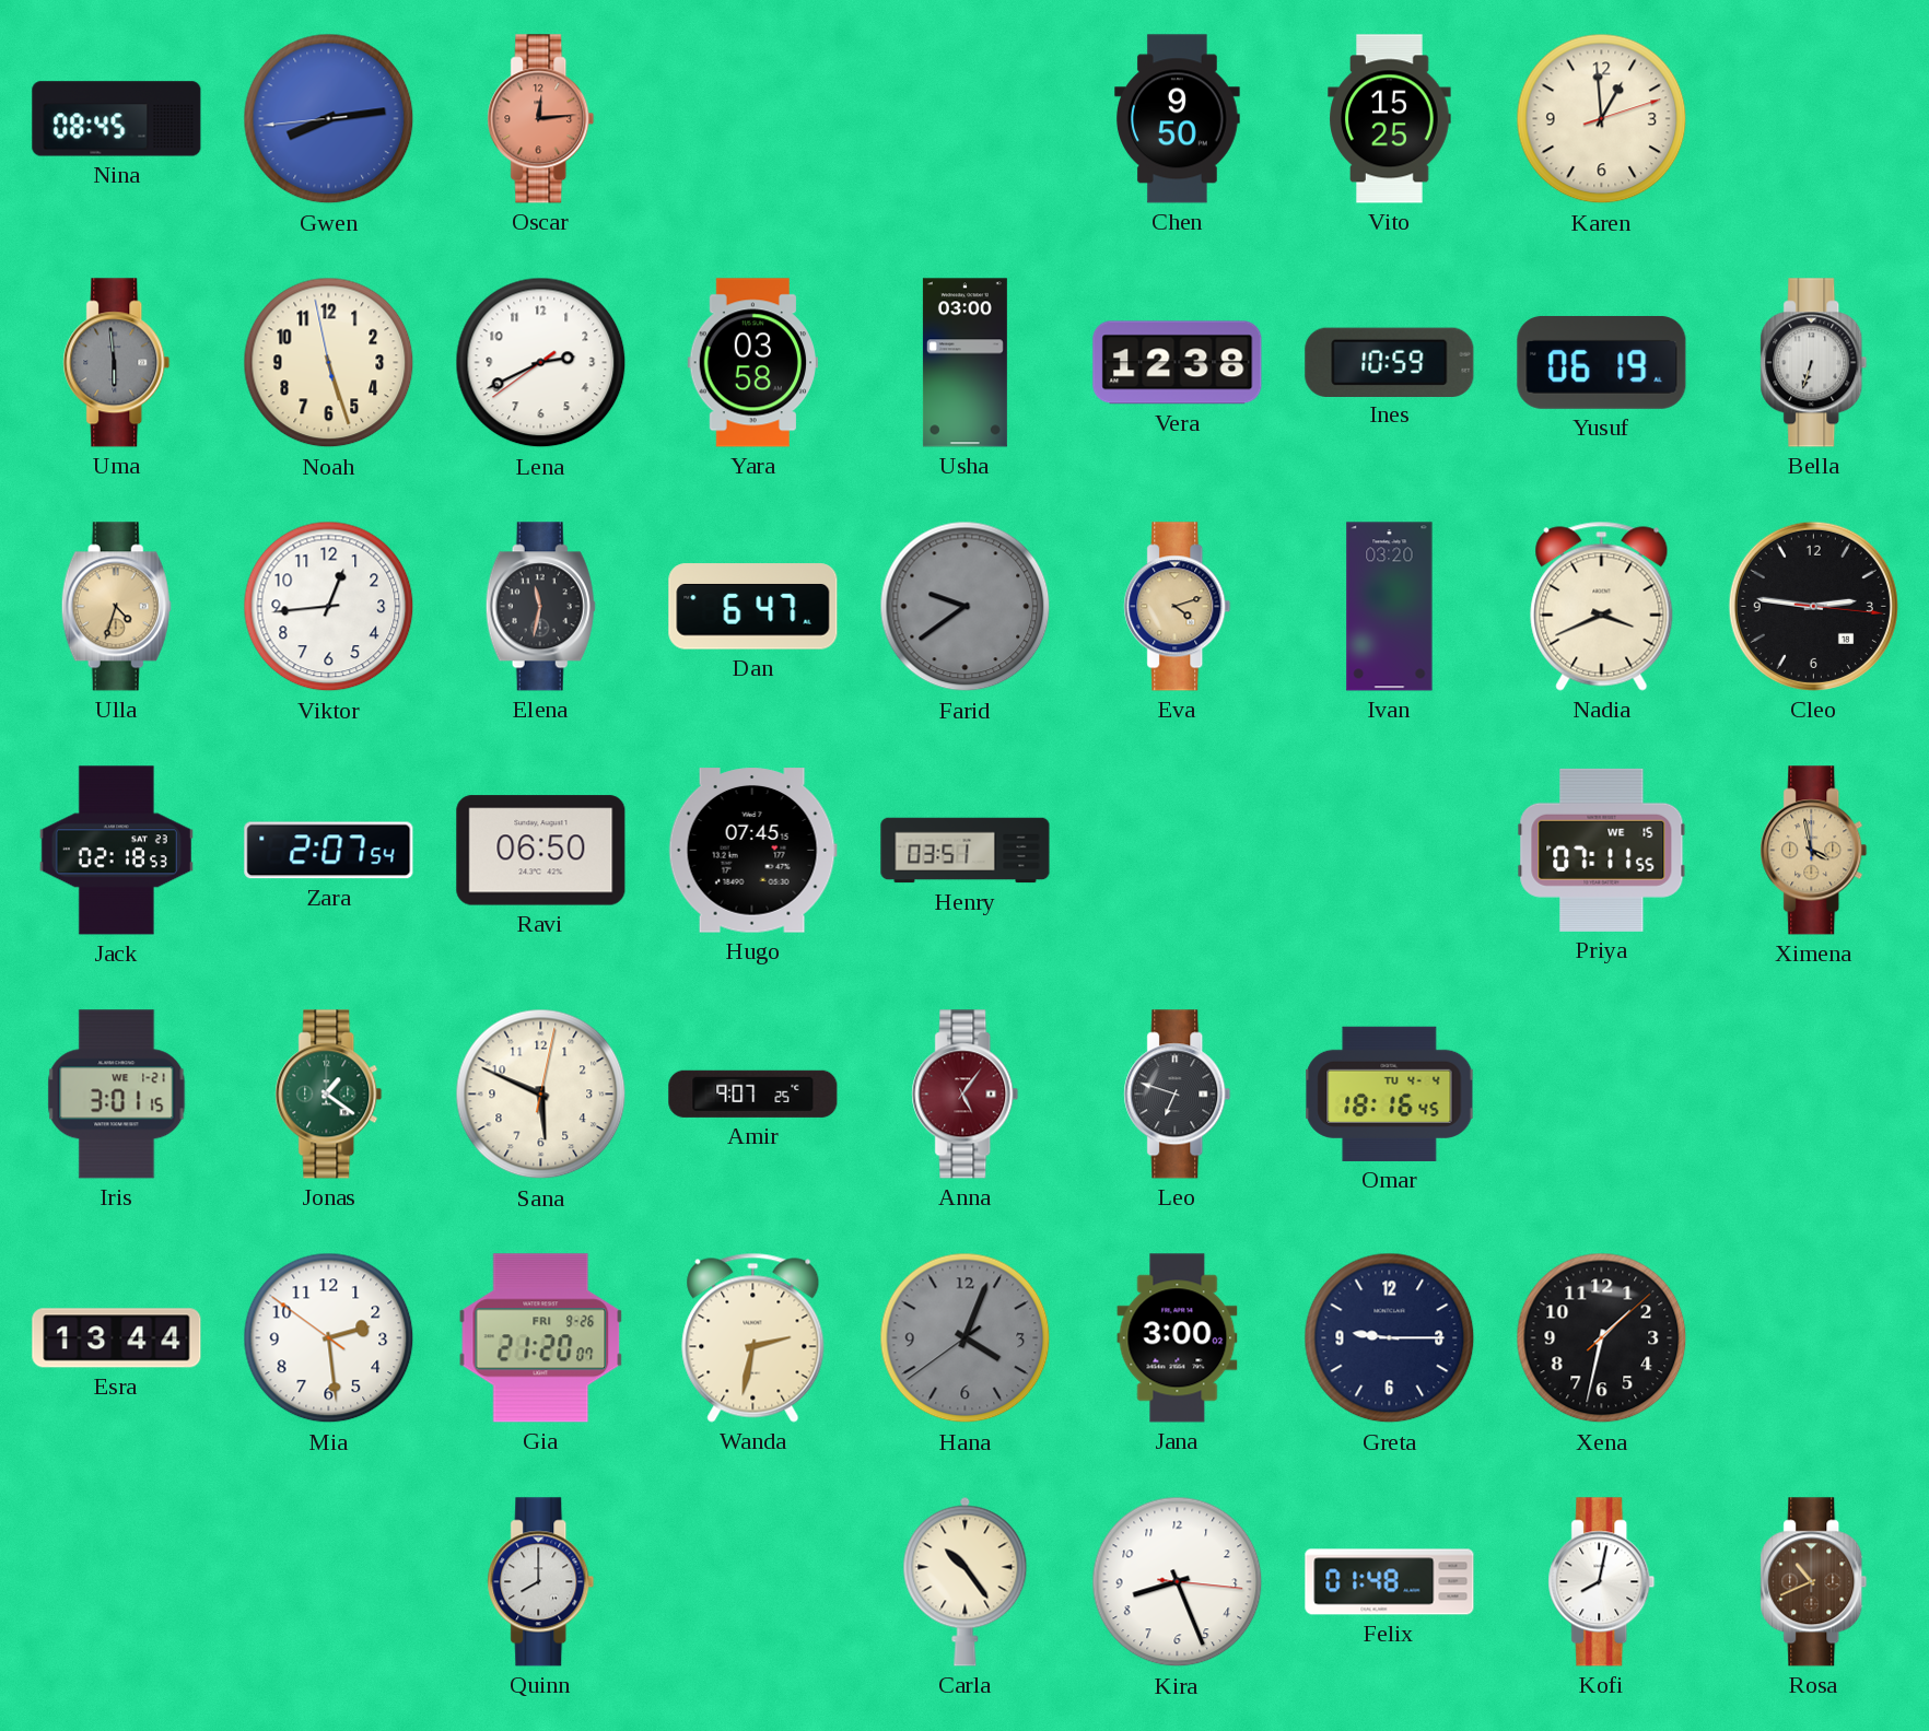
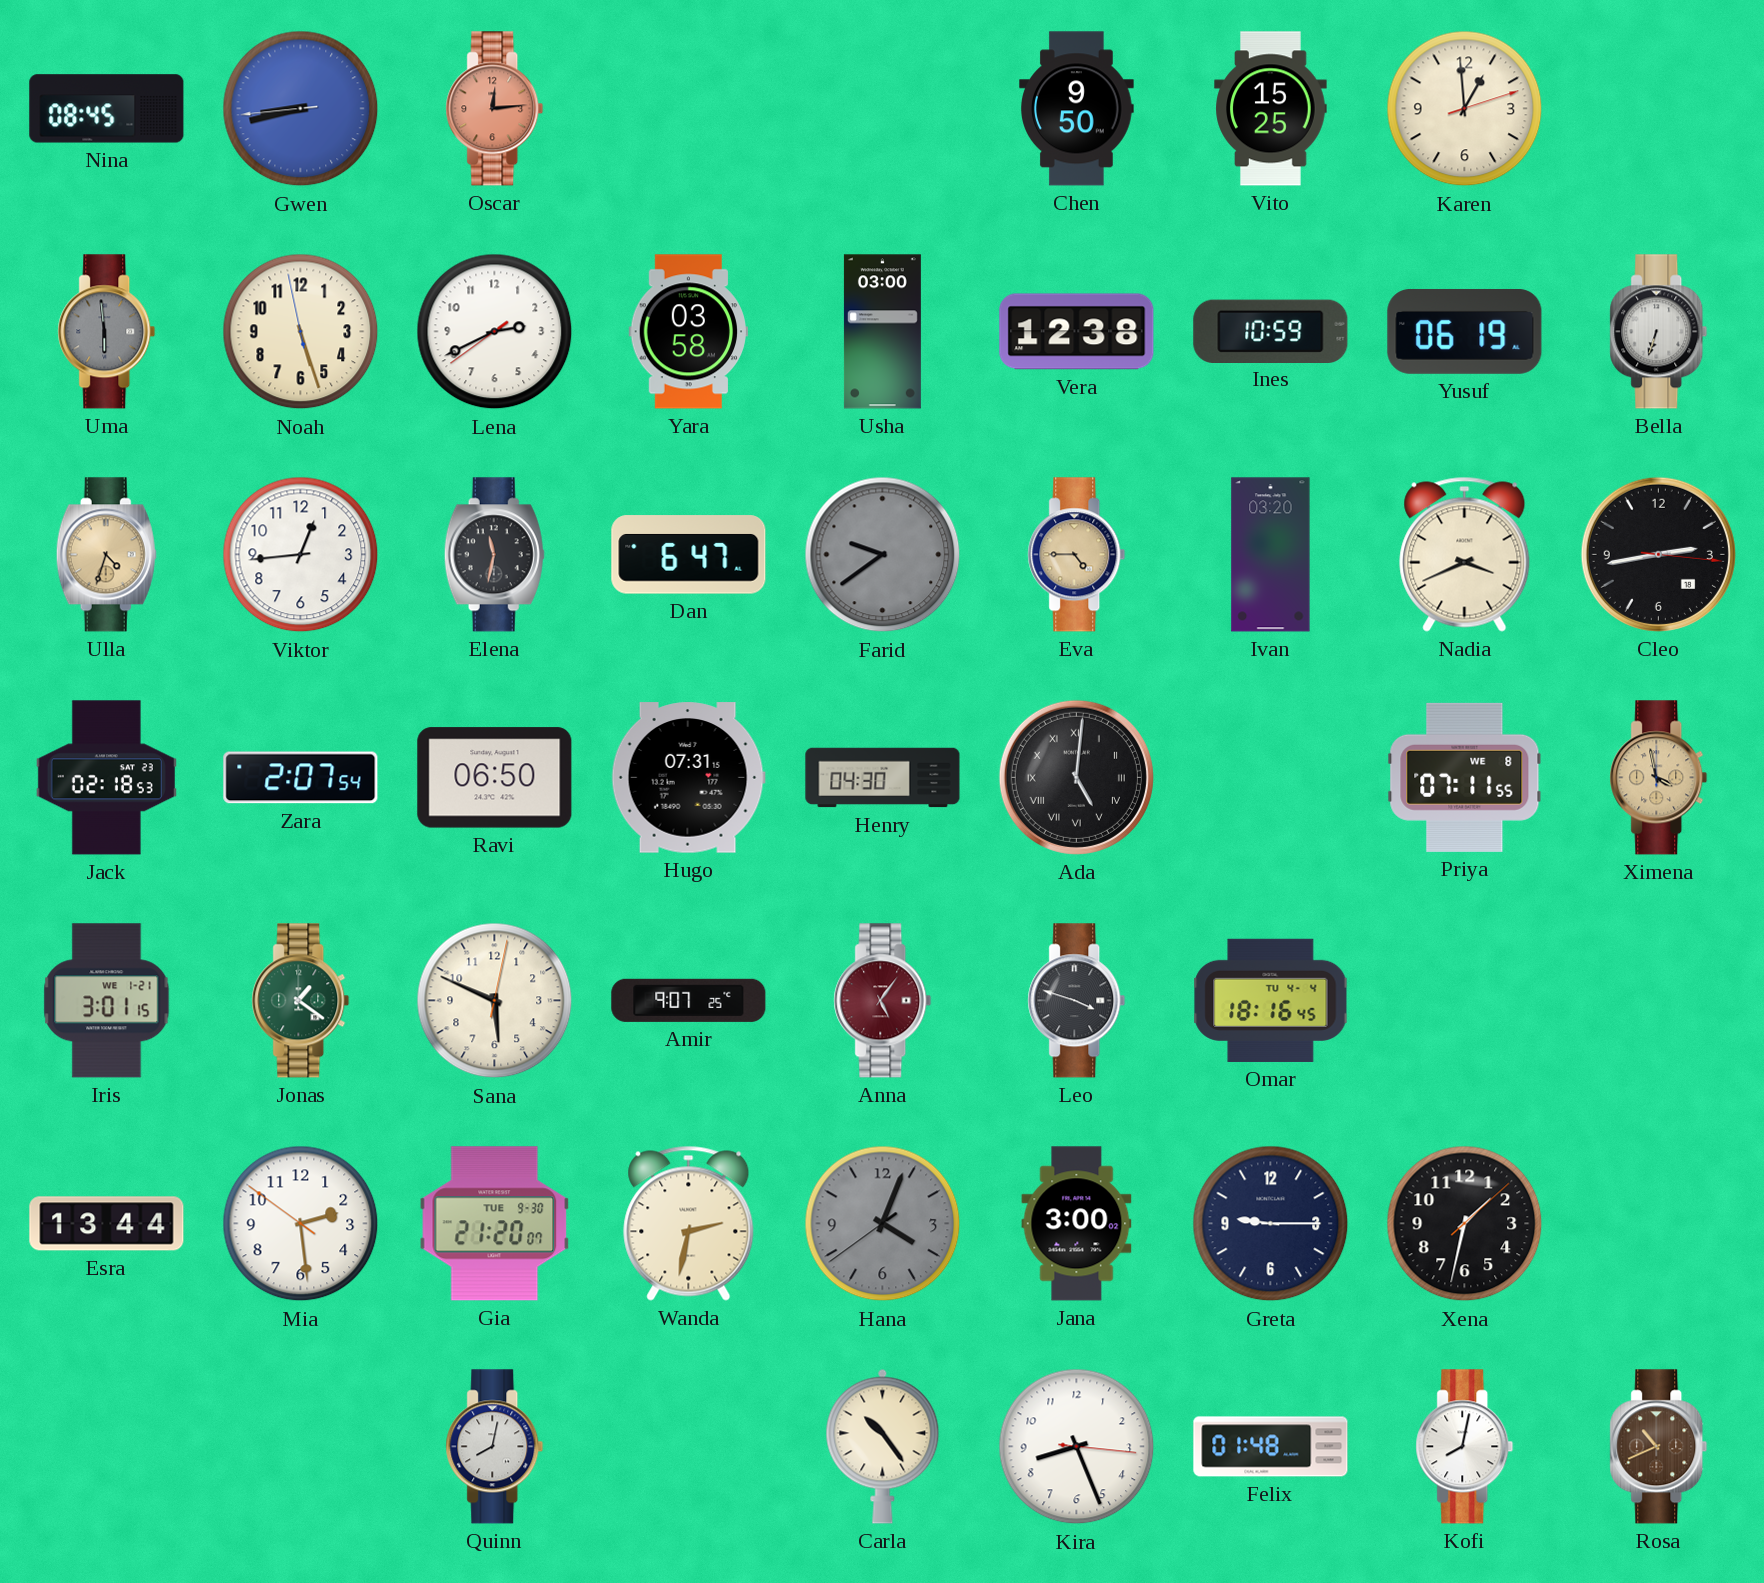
Gwen: 8:13 -> 8:42 (301, 109)
Eva: 4:12 -> 4:45 (1077, 555)
Cleo: 2:46 -> 2:43 (1658, 554)
Hugo: 07:45 -> 07:31 (688, 778)
Henry: 03:51 -> 04:30 (883, 778)
Ada: none -> 5:01 (1076, 777)
Priya date: WE 15 -> WE 8 (1465, 777)
Leo: 6:48 -> 3:48 (1077, 1001)
Gia date: FRI 9-26 -> TUE 9-30 (495, 1224)
Quinn: 8:00 -> 8:02 (495, 1447)
